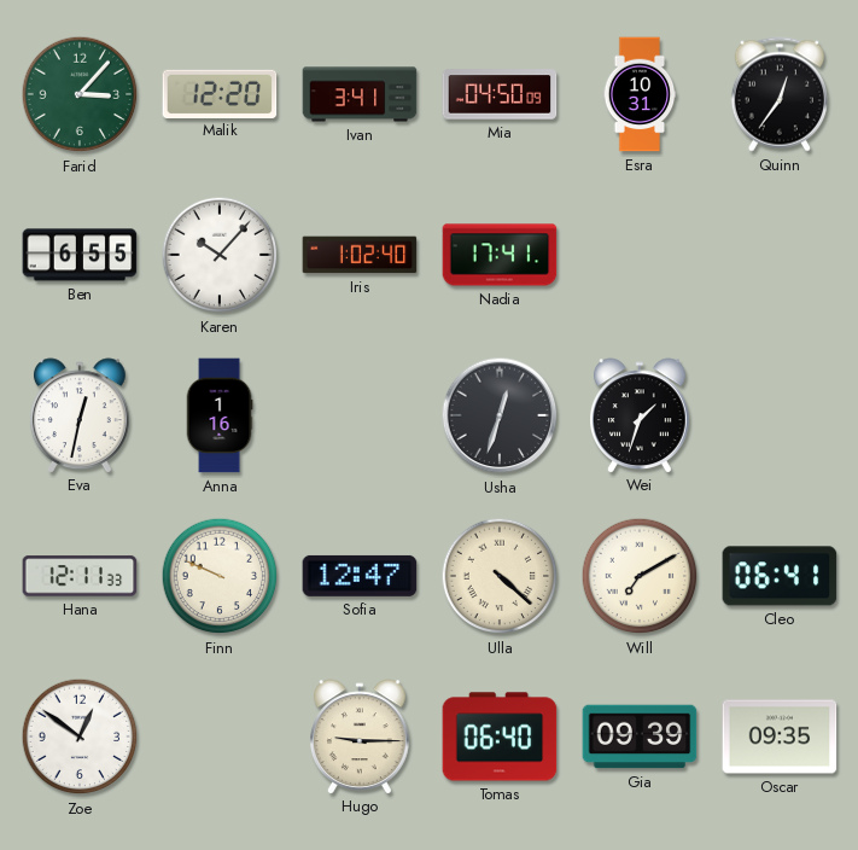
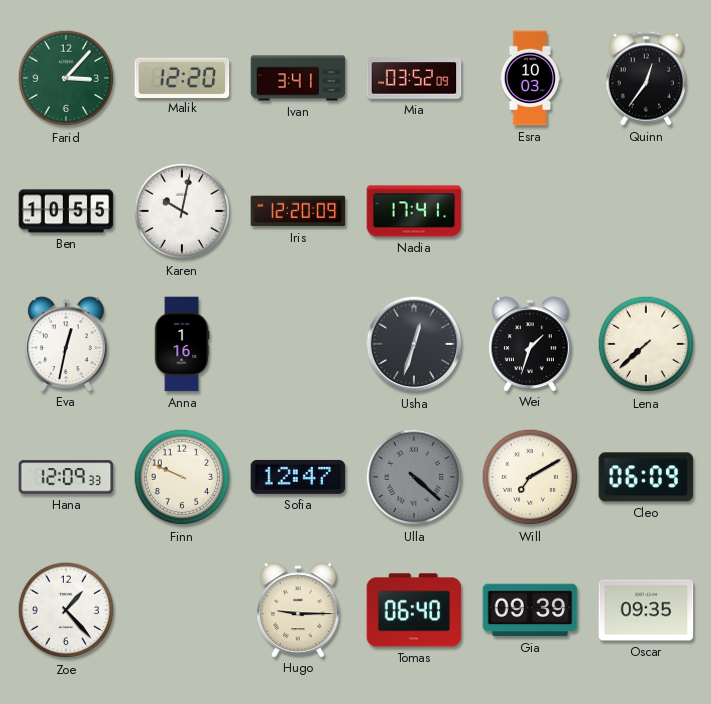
Mia: 04:50 -> 03:52 (414, 78)
Esra: 10:31 -> 10:03 (530, 78)
Ben: 6:55 -> 10:55 (66, 211)
Karen: 10:07 -> 10:02 (182, 211)
Iris: 1:02 -> 12:20 (298, 211)
Lena: none -> 7:38 (646, 344)
Hana: 12:11 -> 12:09 (66, 477)
Ulla dial: cream -> grey (414, 477)
Cleo: 06:41 -> 06:09 (646, 477)
Zoe: 12:51 -> 1:23 (66, 610)
